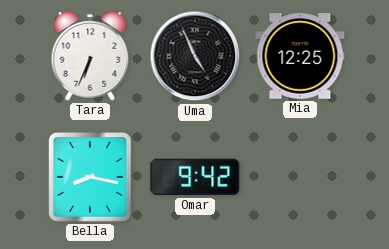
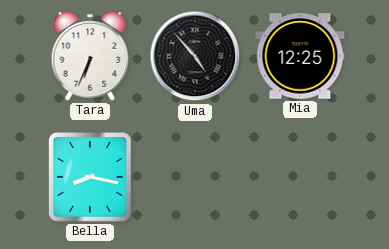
Uma: 4:56 -> 4:53 (195, 56)
Omar: 9:42 -> none (195, 177)
